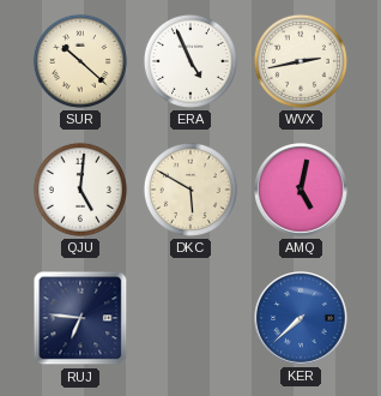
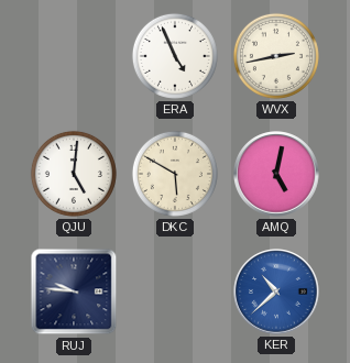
SUR: 10:22 -> none (80, 61)
RUJ: 6:46 -> 9:46 (74, 291)
KER: 7:38 -> 10:38 (276, 291)
